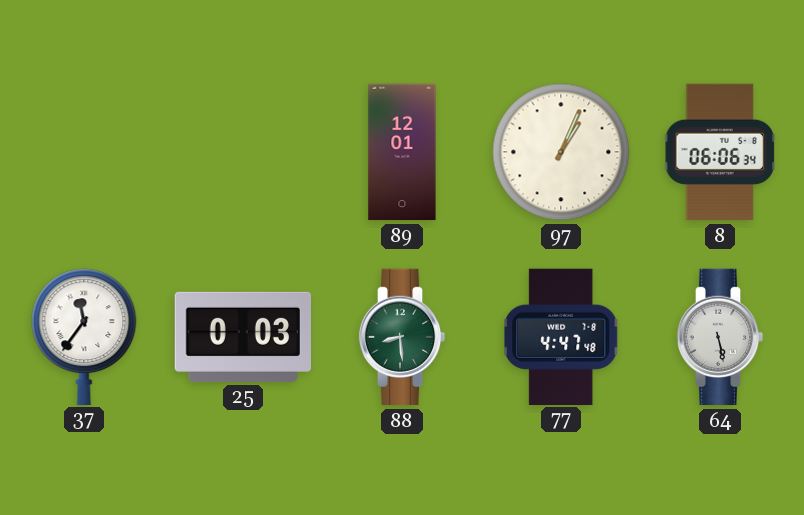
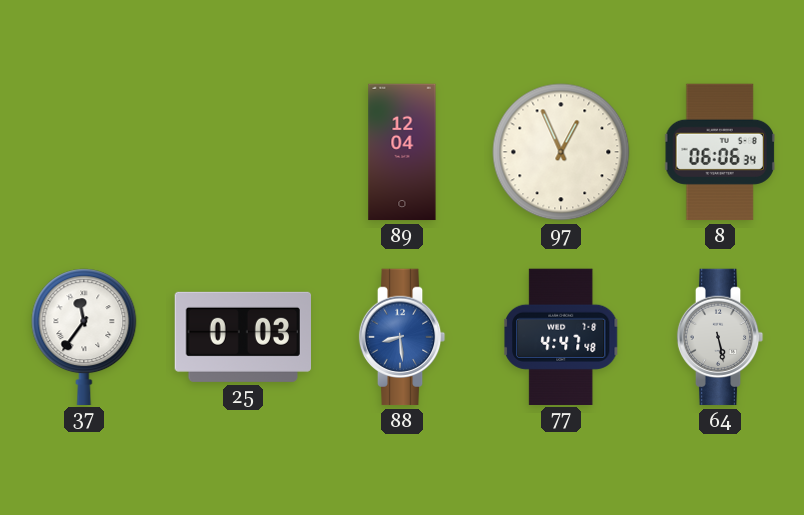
89: 12:01 -> 12:04 (402, 152)
97: 1:04 -> 12:56 (561, 152)
88 dial: green -> blue (402, 337)
